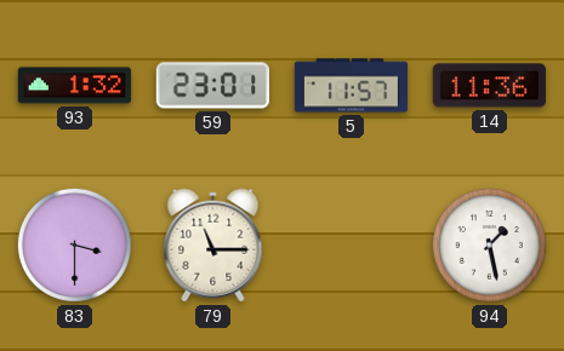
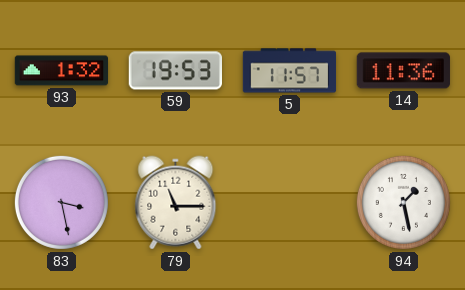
59: 23:01 -> 19:53 (175, 71)
83: 3:30 -> 3:28 (61, 202)
